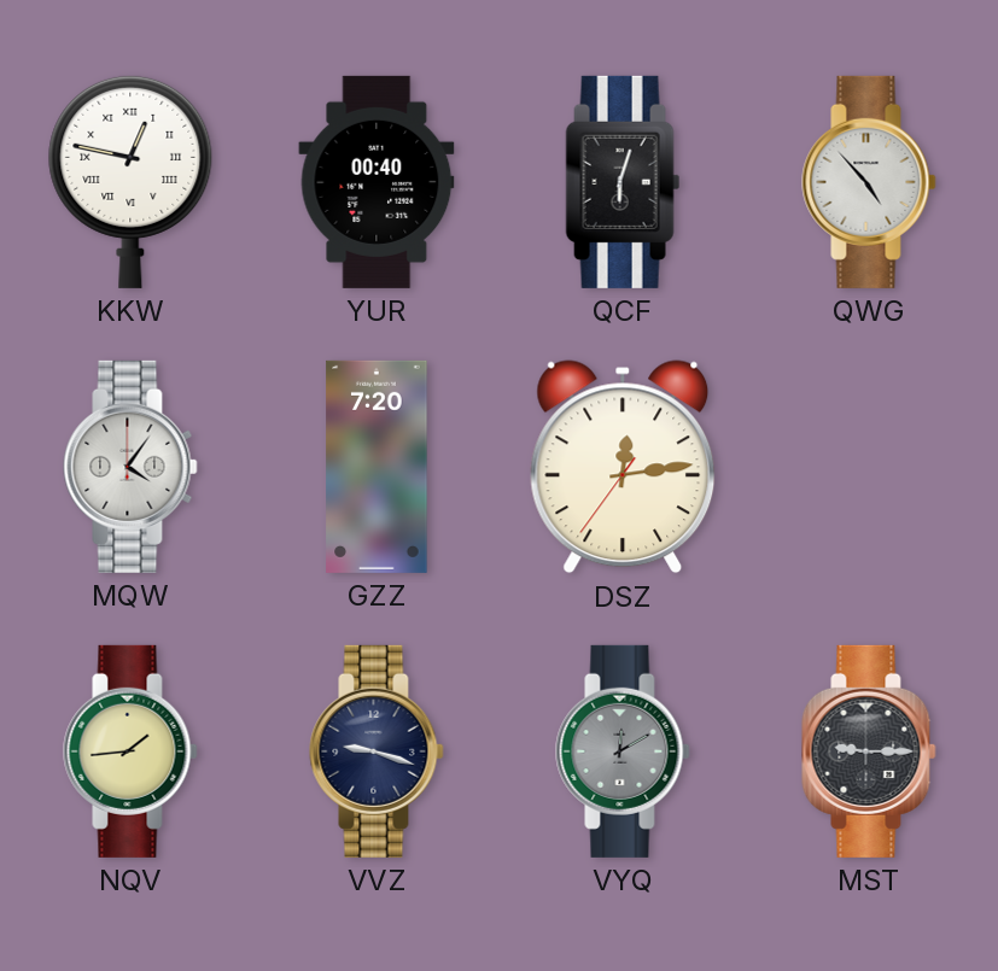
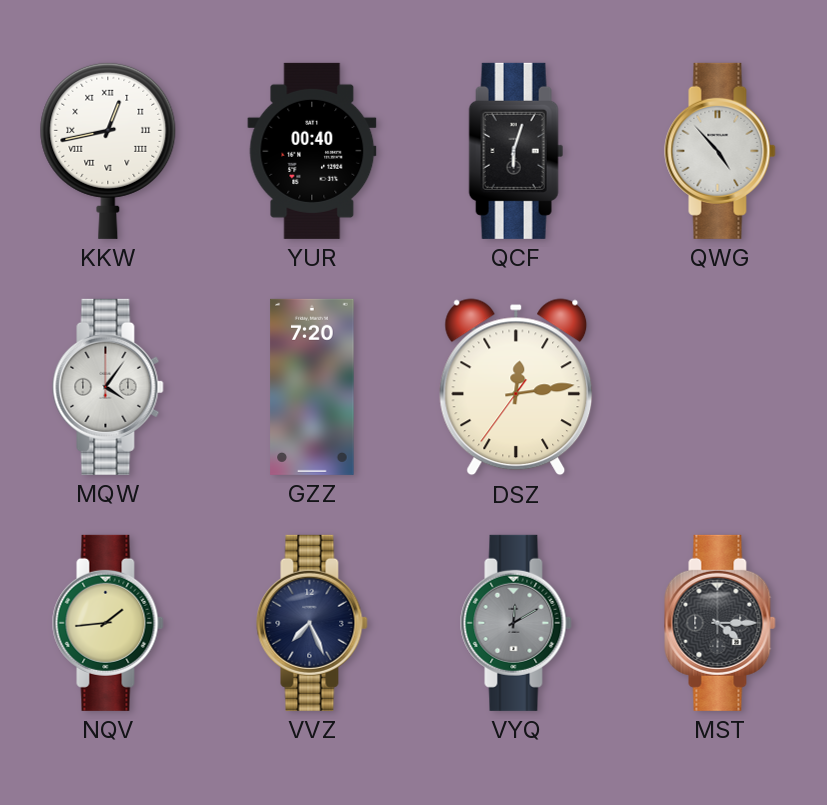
KKW: 12:47 -> 12:43 (108, 150)
VVZ: 9:18 -> 7:26 (312, 623)
MST: 9:15 -> 4:15 (720, 623)
